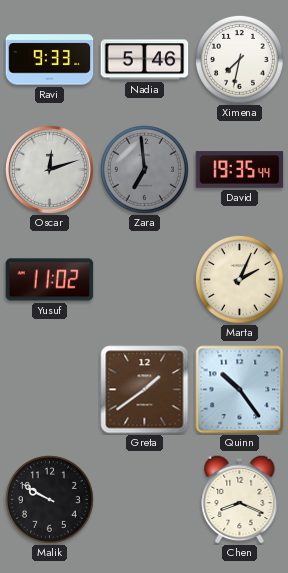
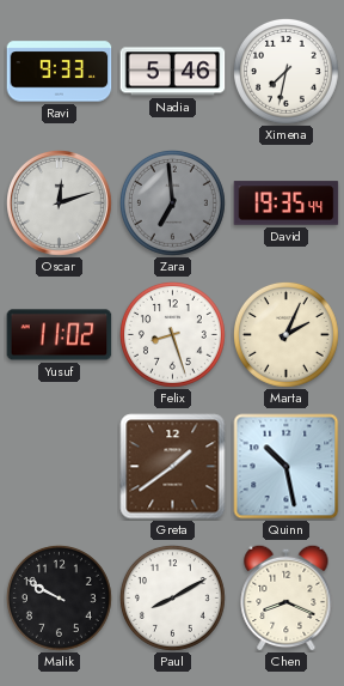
Felix: none -> 8:27 (172, 334)
Quinn: 10:24 -> 10:28 (287, 467)
Paul: none -> 8:10 (172, 597)
